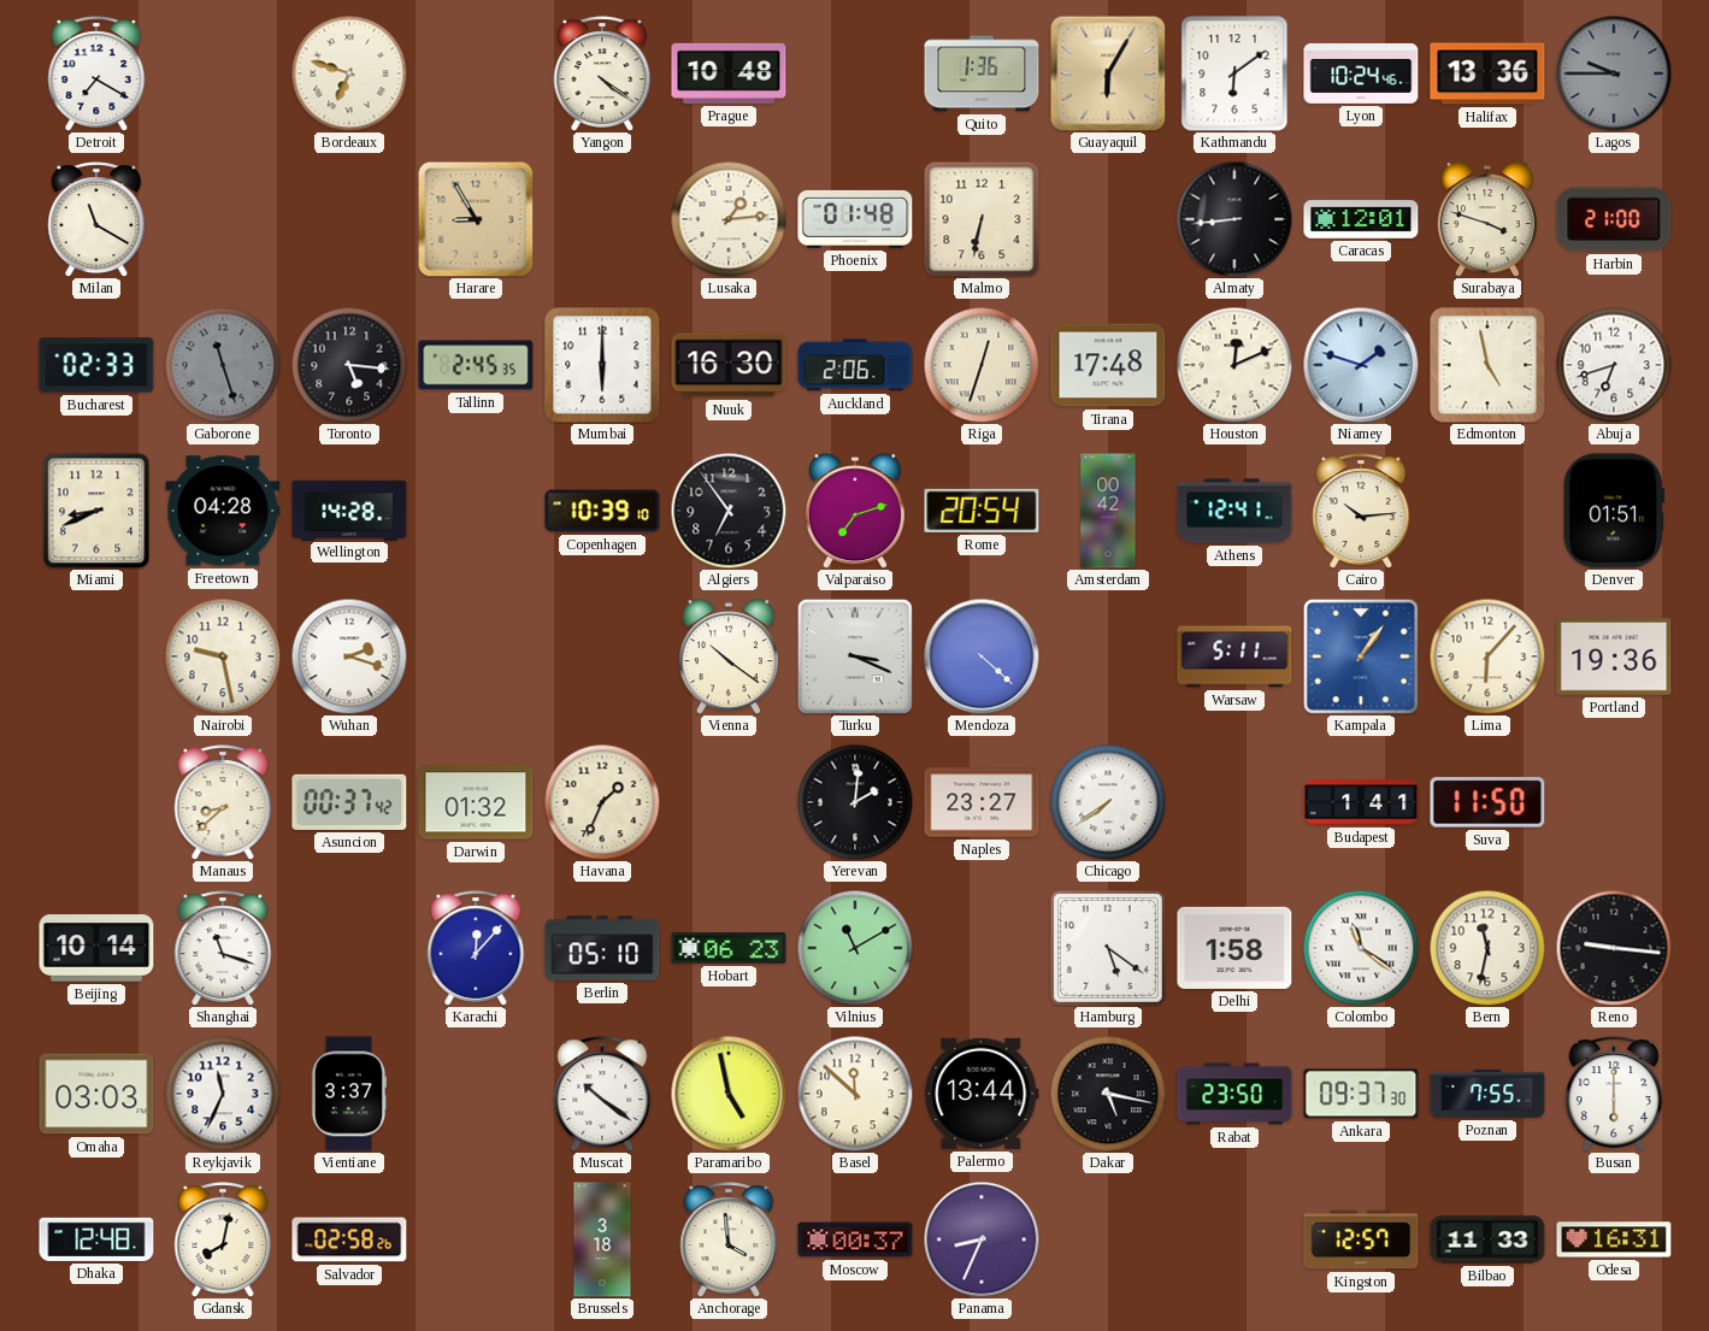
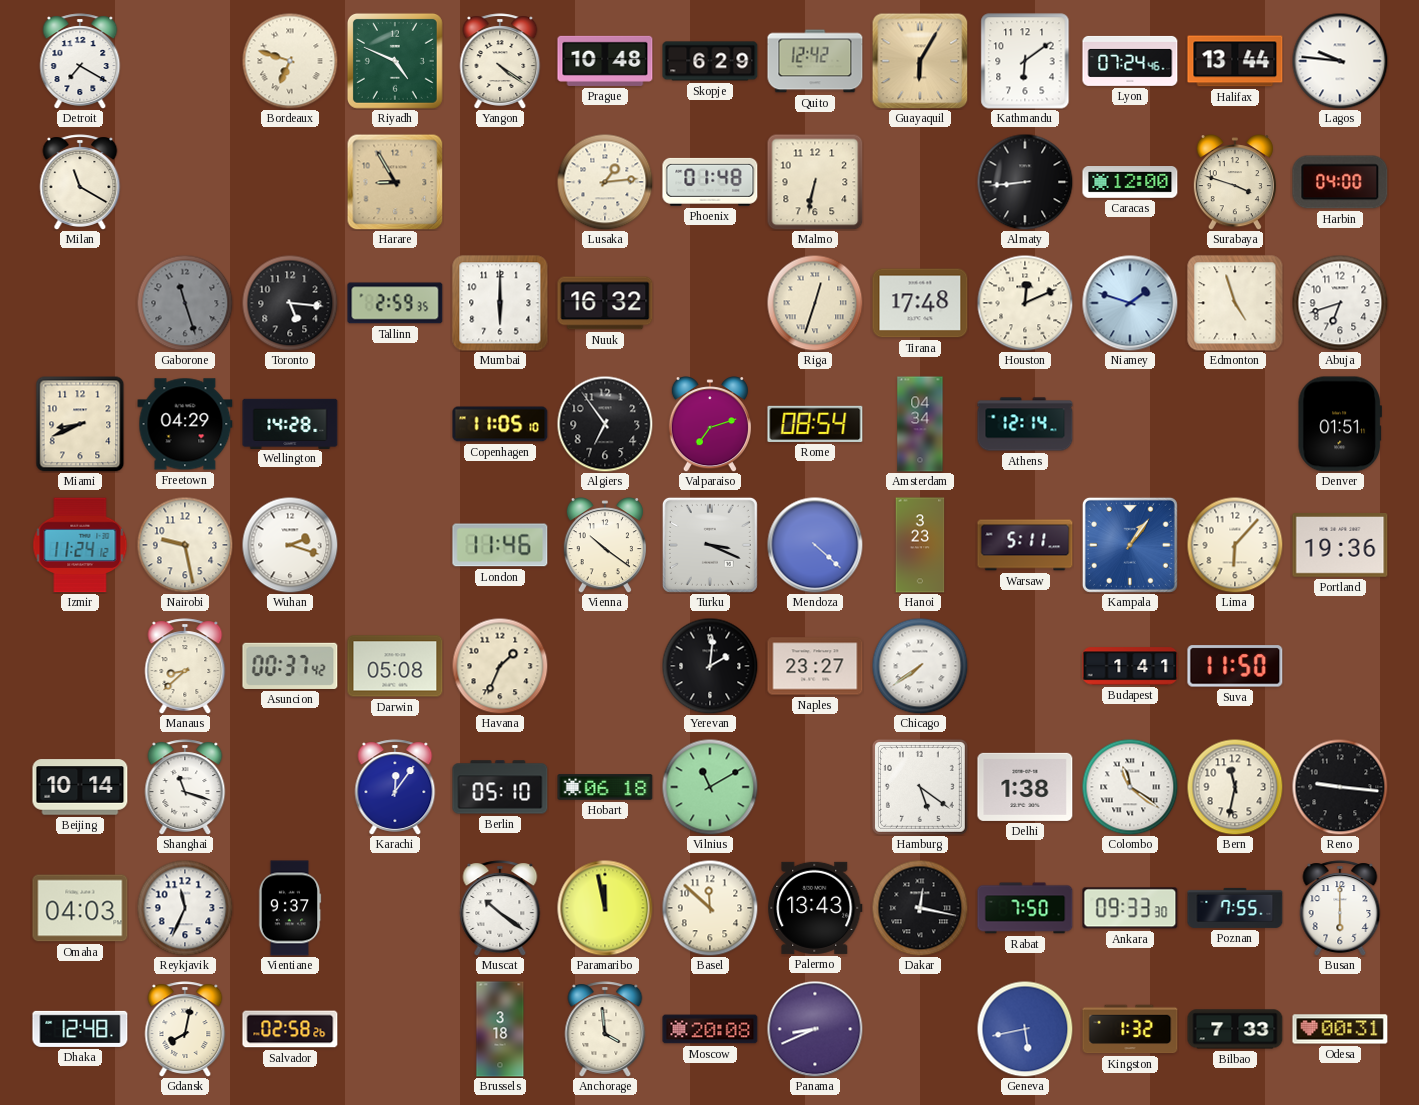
Riyadh: none -> 4:49 (395, 61)
Skopje: none -> 6:29 (710, 61)
Quito: 1:36 -> 12:42 (815, 61)
Lyon: 10:24 -> 07:24 (1130, 61)
Halifax: 13:36 -> 13:44 (1235, 61)
Lagos: 9:45 -> 9:46 (1340, 61)
Lagos dial: grey -> white (1340, 61)
Caracas: 12:01 -> 12:00 (1130, 183)
Harbin: 21:00 -> 04:00 (1340, 182)
Bucharest: 02:33 -> none (96, 365)
Tallinn: 2:45 -> 2:59 (395, 303)
Nuuk: 16:30 -> 16:32 (605, 303)
Auckland: 2:06 -> none (855, 365)
Edmonton: 4:58 -> 4:57 (1235, 303)
Freetown: 04:28 -> 04:29 (185, 424)
Copenhagen: 10:39 -> 11:05 (500, 424)
Rome: 20:54 -> 08:54 (815, 424)
Amsterdam: 00:42 -> 04:34 (920, 424)
Athens: 12:41 -> 12:14 (1025, 424)
Cairo: 10:14 -> none (1361, 511)
Izmir: none -> 11:24 (80, 545)
London: none -> 11:46 (500, 545)
Hanoi: none -> 3:23 (920, 545)
Darwin: 01:32 -> 05:08 (395, 666)
Karachi: 12:07 -> 12:06 (395, 787)
Hobart: 06:23 -> 06:18 (605, 787)
Delhi: 1:58 -> 1:38 (1025, 787)
Omaha: 03:03 -> 04:03 (80, 908)
Vientiane: 3:37 -> 9:37 (290, 908)
Paramaribo: 4:58 -> 11:58 (605, 908)
Palermo: 13:44 -> 13:43 (815, 908)
Dakar: 5:17 -> 12:17 (920, 908)
Rabat: 23:50 -> 7:50 (1025, 908)
Ankara: 09:37 -> 09:33 (1130, 908)
Moscow: 00:37 -> 20:08 (710, 1029)
Panama: 8:34 -> 8:41 (815, 1029)
Geneva: none -> 5:43 (1025, 1029)
Kingston: 12:57 -> 1:32 (1130, 1029)
Bilbao: 11:33 -> 7:33 (1235, 1029)
Odesa: 16:31 -> 00:31 (1340, 1029)
